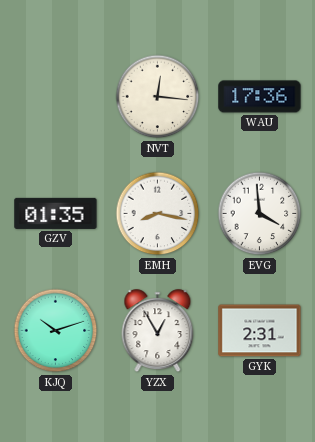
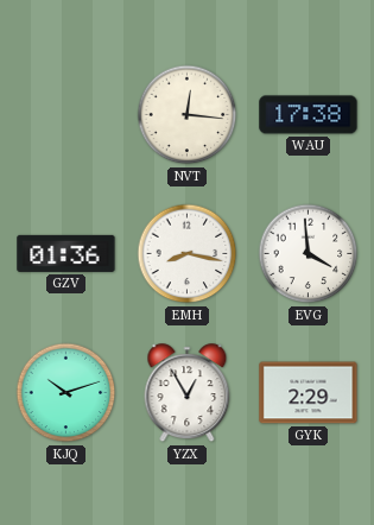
WAU: 17:36 -> 17:38 (309, 115)
GZV: 01:35 -> 01:36 (66, 253)
GYK: 2:31 -> 2:29 (309, 393)
